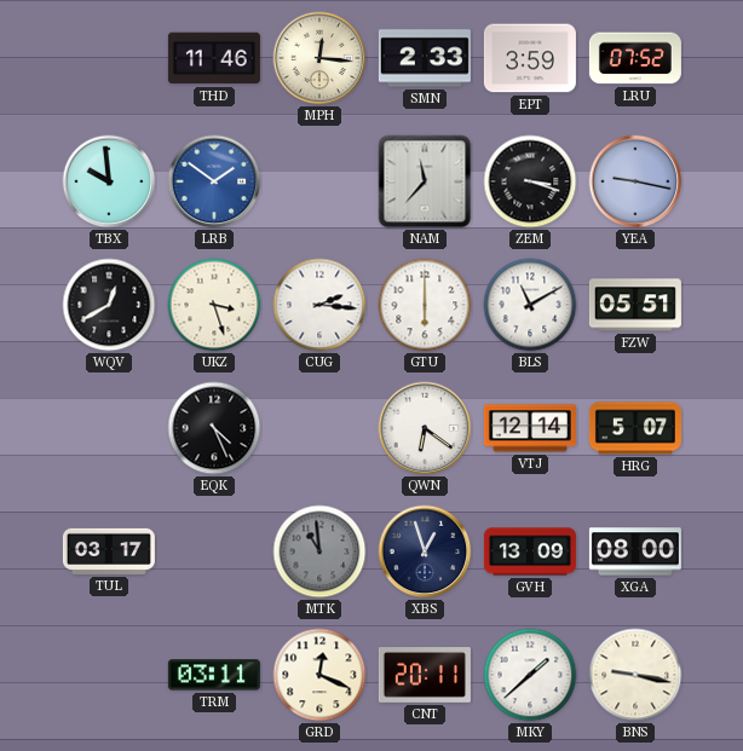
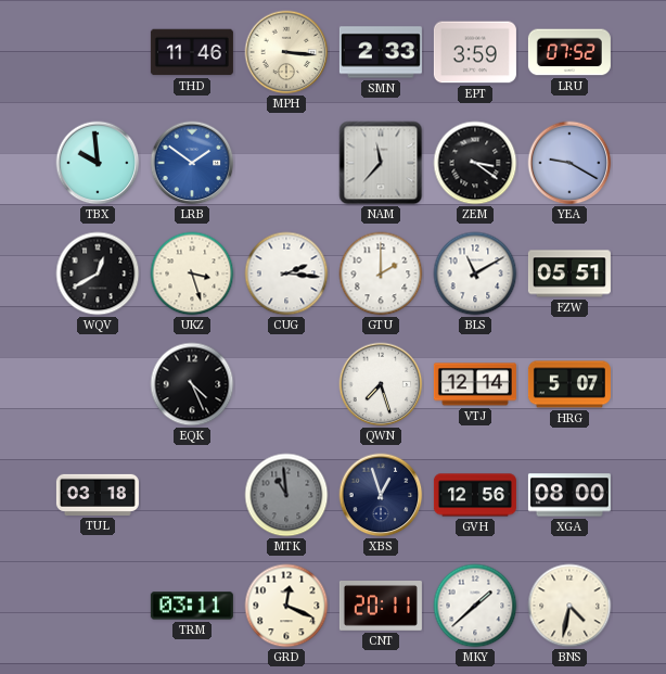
MPH: 12:16 -> 3:16 (286, 52)
ZEM: 3:18 -> 3:21 (475, 163)
YEA: 9:17 -> 9:20 (569, 163)
GTU: 6:00 -> 2:00 (381, 274)
QWN: 6:21 -> 7:27 (381, 384)
TUL: 03:17 -> 03:18 (98, 495)
GVH: 13:09 -> 12:56 (475, 495)
BNS: 9:17 -> 4:32 (569, 606)
